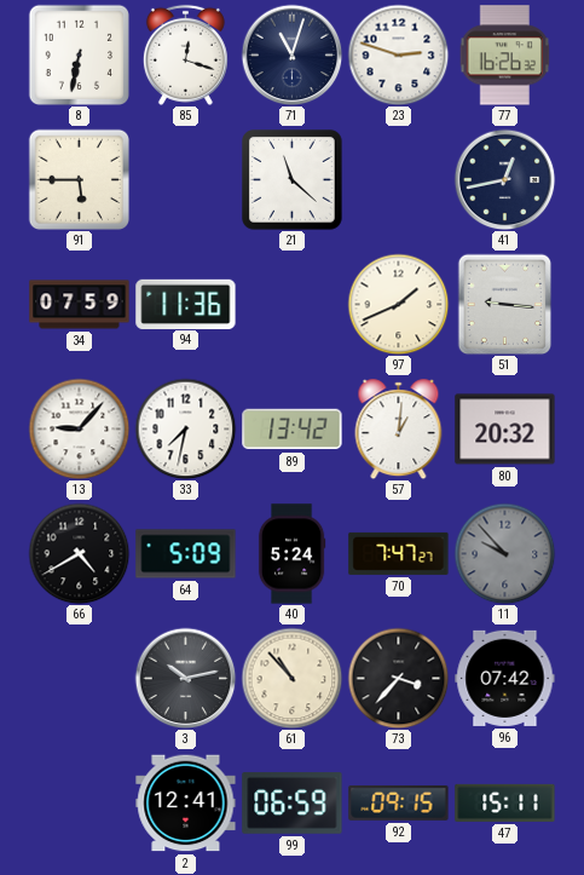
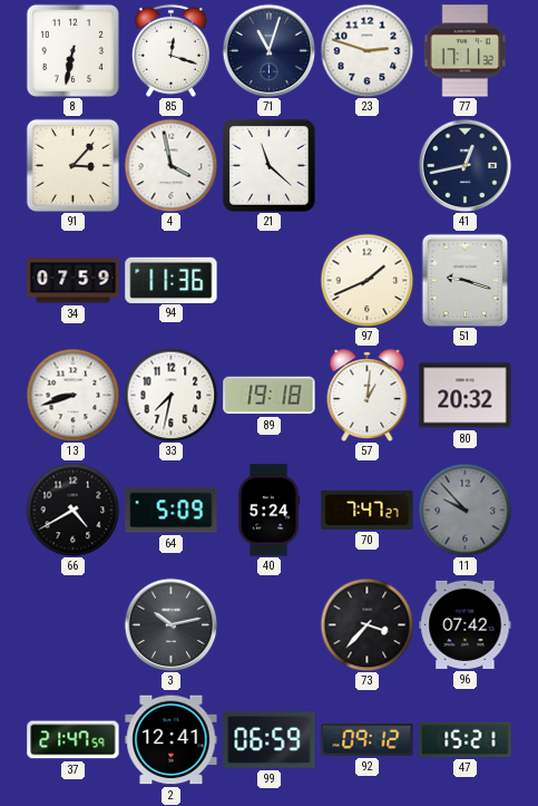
77: 16:26 -> 17:11 (466, 51)
91: 5:45 -> 3:07 (72, 165)
4: none -> 3:58 (170, 165)
51: 9:16 -> 9:18 (466, 280)
13: 9:07 -> 8:42 (72, 395)
89: 13:42 -> 19:18 (270, 396)
61: 10:53 -> none (291, 678)
37: none -> 21:47 (74, 740)
92: 09:15 -> 09:12 (368, 739)
47: 15:11 -> 15:21 (466, 739)
